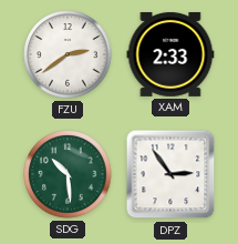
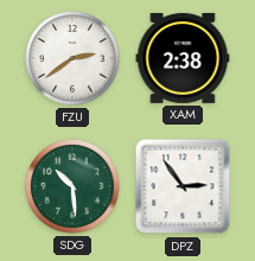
XAM: 2:33 -> 2:38 (183, 58)
